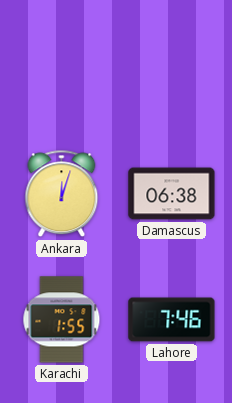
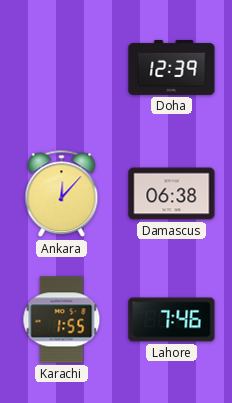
Doha: none -> 12:39 (172, 67)
Ankara: 12:03 -> 12:07 (62, 194)
